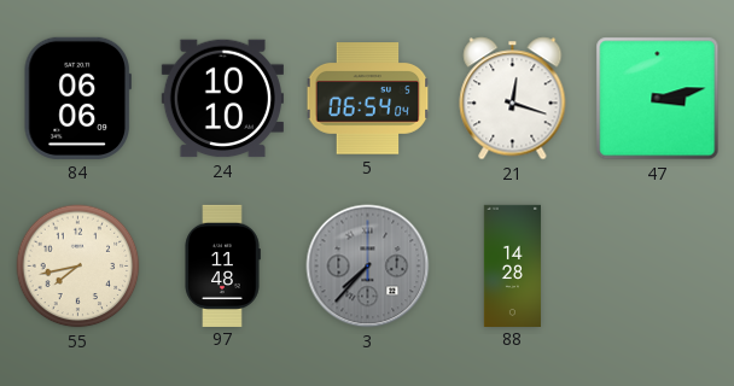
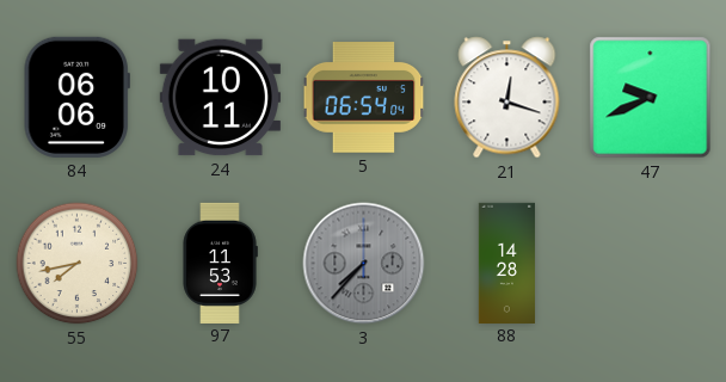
24: 10:10 -> 10:11 (220, 98)
47: 3:13 -> 9:41 (651, 98)
97: 11:48 -> 11:53 (220, 263)
